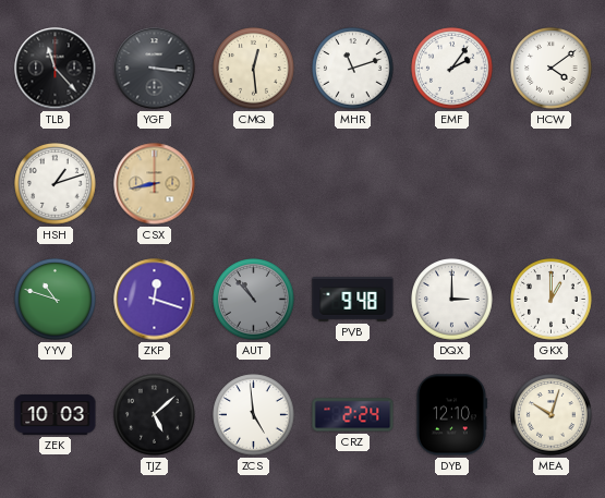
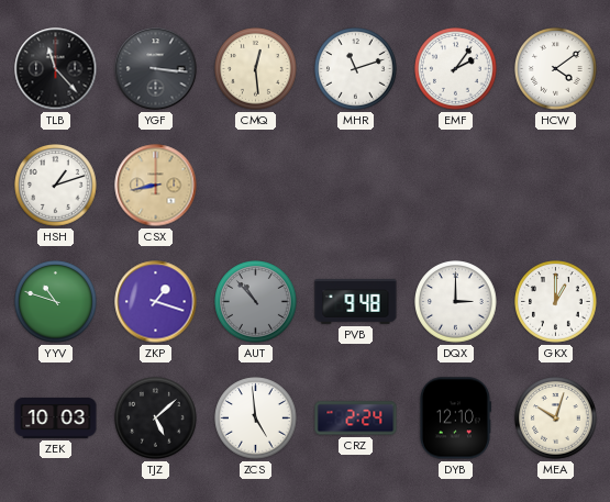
ZKP: 12:18 -> 1:18 (156, 302)
